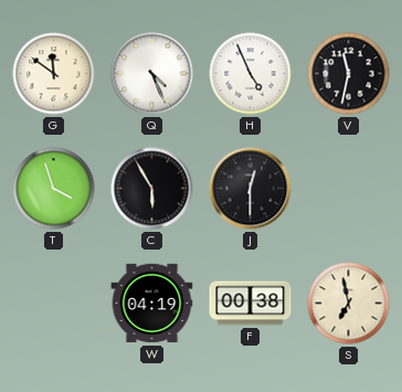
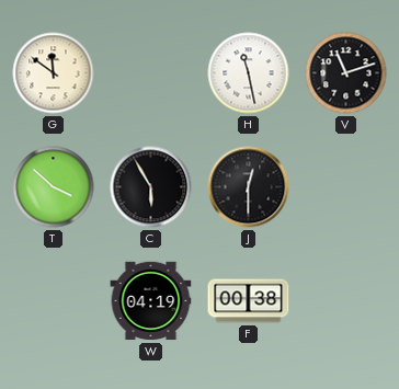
Q: 4:26 -> none (152, 74)
H: 4:56 -> 11:28 (249, 73)
V: 11:32 -> 11:12 (346, 73)
T: 3:57 -> 3:52 (54, 187)
S: 6:58 -> none (349, 304)
